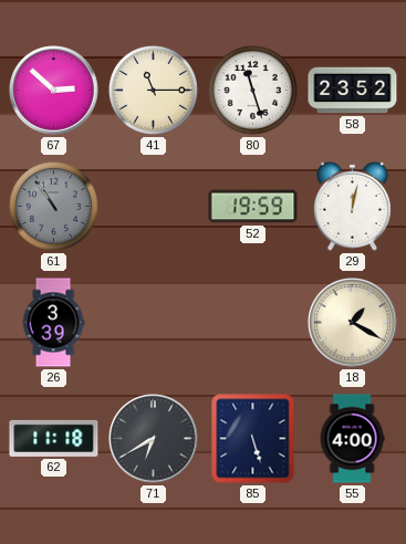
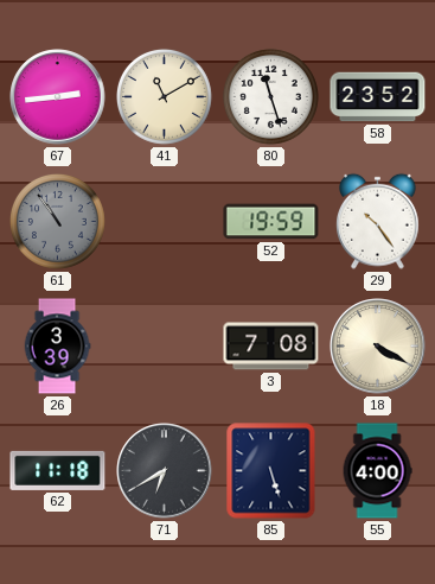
67: 2:52 -> 2:44 (58, 97)
41: 11:15 -> 11:10 (164, 96)
29: 12:02 -> 10:24 (378, 221)
3: none -> 7:08 (271, 347)
18: 1:20 -> 4:20 (378, 347)
